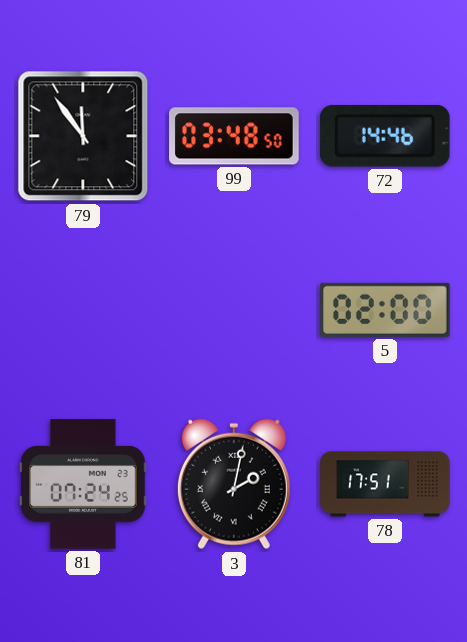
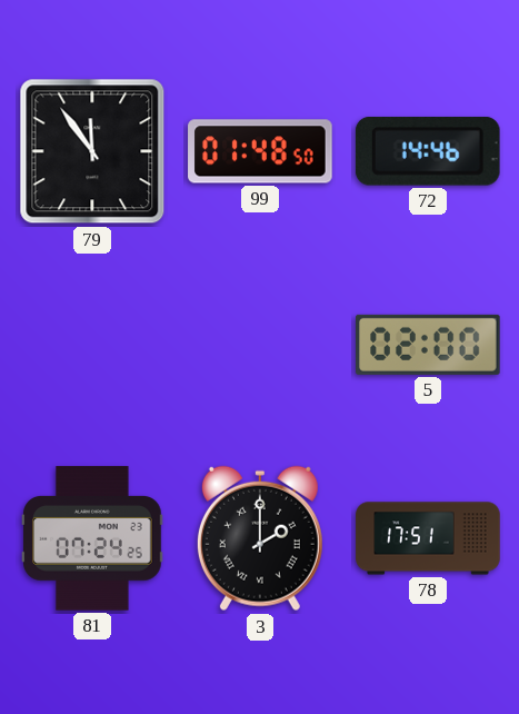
99: 03:48 -> 01:48 (260, 151)
3: 2:02 -> 2:00 (260, 538)
